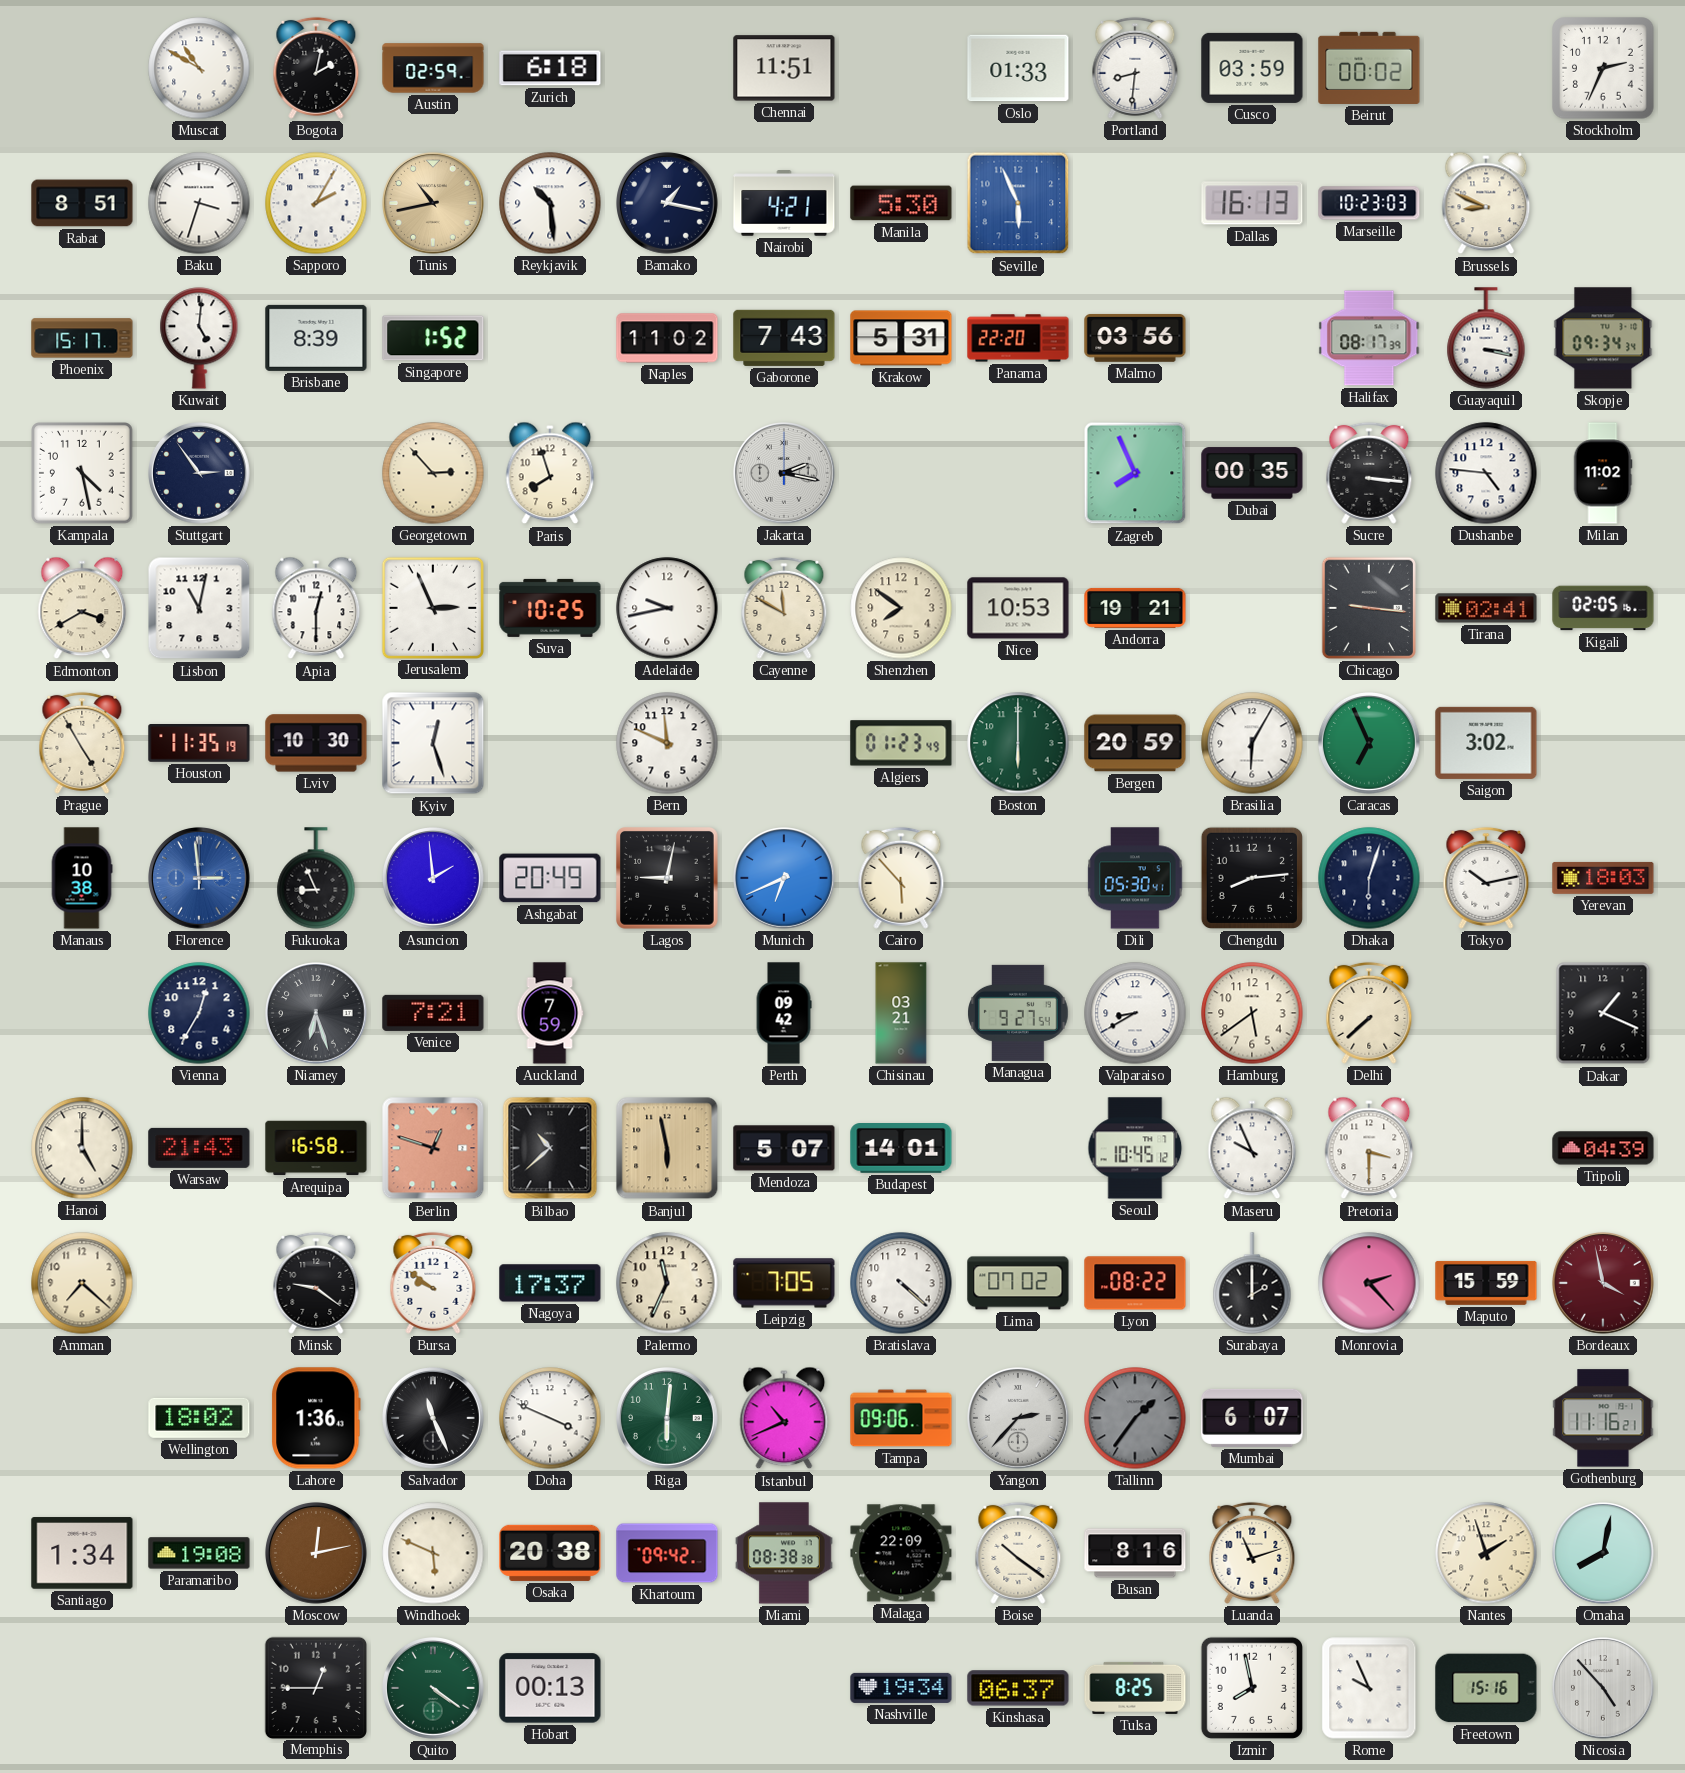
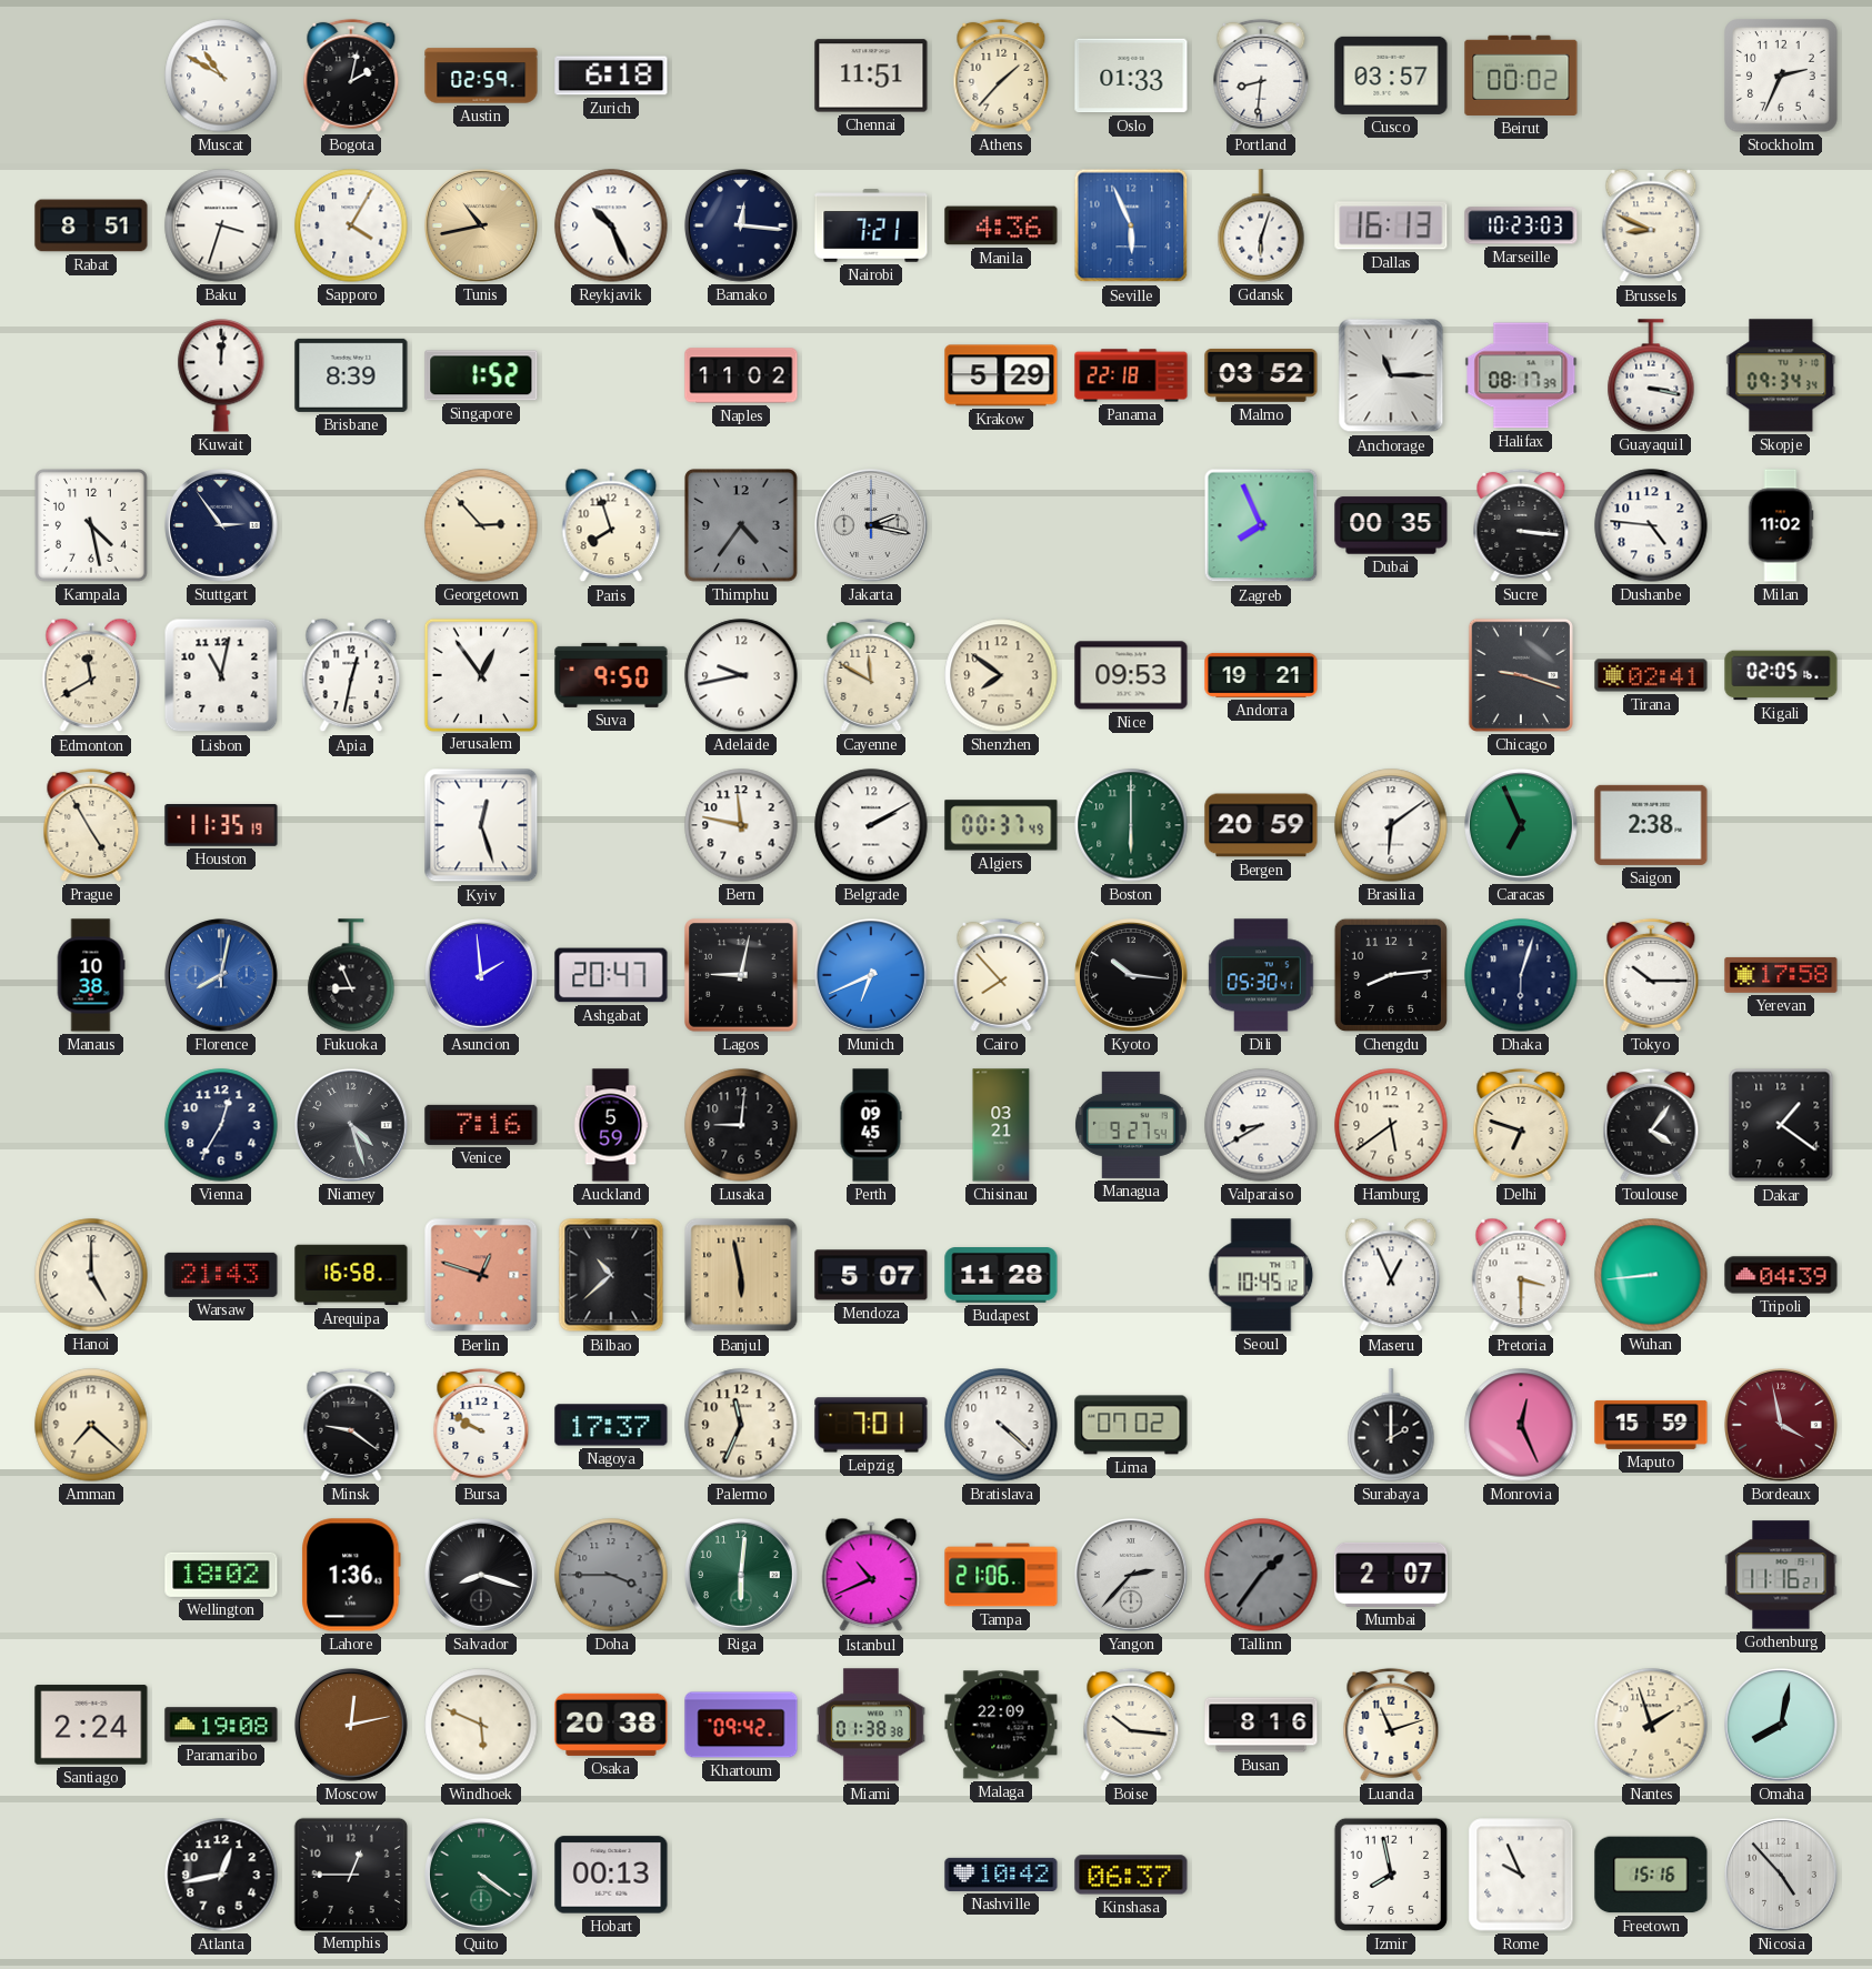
Athens: none -> 1:37 (1001, 76)
Cusco: 03:59 -> 03:57 (1391, 76)
Sapporo: 2:05 -> 4:05 (351, 225)
Reykjavik: 10:29 -> 10:26 (611, 225)
Bamako: 1:17 -> 12:16 (742, 227)
Nairobi: 4:21 -> 7:21 (871, 225)
Manila: 5:30 -> 4:36 (1001, 225)
Gdansk: none -> 6:03 (1261, 225)
Phoenix: 15:17 -> none (82, 338)
Kuwait: 5:01 -> 12:01 (221, 375)
Gaborone: 7:43 -> none (784, 338)
Krakow: 5:31 -> 5:29 (1001, 375)
Panama: 22:20 -> 22:18 (1131, 375)
Malmo: 03:56 -> 03:52 (1261, 375)
Anchorage: none -> 11:15 (1391, 375)
Thimphu: none -> 4:36 (742, 526)
Edmonton: 3:40 -> 11:40 (91, 675)
Apia: 12:30 -> 12:32 (351, 675)
Jerusalem: 2:56 -> 12:54 (480, 674)
Suva: 10:25 -> 9:50 (611, 675)
Nice: 10:53 -> 09:53 (1131, 675)
Chicago: 9:16 -> 9:18 (1521, 675)
Lviv: 10:30 -> none (316, 743)
Bern: 11:49 -> 11:47 (741, 825)
Belgrade: none -> 2:10 (871, 825)
Algiers: 01:23 -> 00:37 (1001, 825)
Brasilia: 6:05 -> 6:09 (1391, 825)
Saigon: 3:02 -> 2:38 (1651, 825)
Florence: 2:59 -> 8:02 (222, 976)
Ashgabat: 20:49 -> 20:47 (611, 975)
Cairo: 5:53 -> 7:53 (1001, 975)
Kyoto: none -> 10:16 (1132, 976)
Tokyo: 10:13 -> 10:15 (1651, 975)
Yerevan: 18:03 -> 17:58 (1781, 975)
Niamey: 6:27 -> 4:27 (352, 1126)
Venice: 7:21 -> 7:16 (481, 1125)
Auckland: 7:59 -> 5:59 (611, 1125)
Lusaka: none -> 9:01 (741, 1125)
Perth: 09:42 -> 09:45 (871, 1125)
Delhi: 7:38 -> 6:48 (1521, 1125)
Toulouse: none -> 4:06 (1651, 1125)
Dakar: 1:19 -> 1:21 (1781, 1125)
Budapest: 14:01 -> 11:28 (1001, 1276)
Maseru: 9:56 -> 12:56 (1391, 1275)
Wuhan: none -> 8:44 (1651, 1275)
Bursa: 9:51 -> 9:50 (481, 1425)
Leipzig: 7:05 -> 7:01 (871, 1425)
Lyon: 08:22 -> none (1135, 1283)
Monrovia: 2:23 -> 12:26 (1521, 1425)
Salvador: 11:26 -> 8:18 (482, 1576)
Doha: 3:49 -> 3:45 (611, 1575)
Doha dial: white -> grey (611, 1575)
Tampa: 09:06 -> 21:06 (1001, 1575)
Mumbai: 6:07 -> 2:07 (1391, 1575)
Santiago: 1:34 -> 2:24 (91, 1725)
Miami: 08:38 -> 01:38 (871, 1725)
Boise: 10:21 -> 10:16 (1131, 1725)
Atlanta: none -> 12:43 (221, 1875)
Nashville: 19:34 -> 10:42 (1001, 1875)
Tulsa: 8:25 -> none (1135, 1688)
